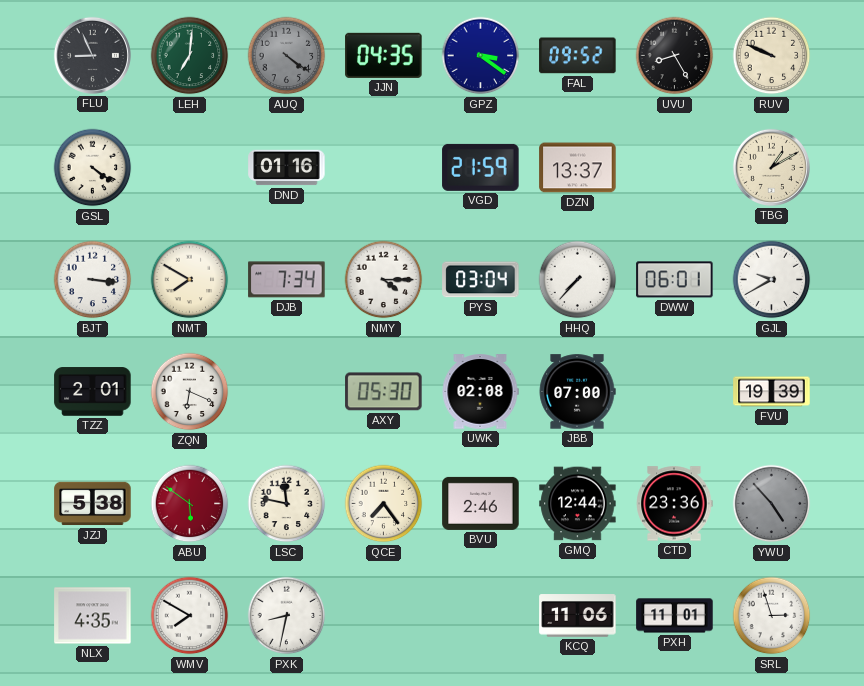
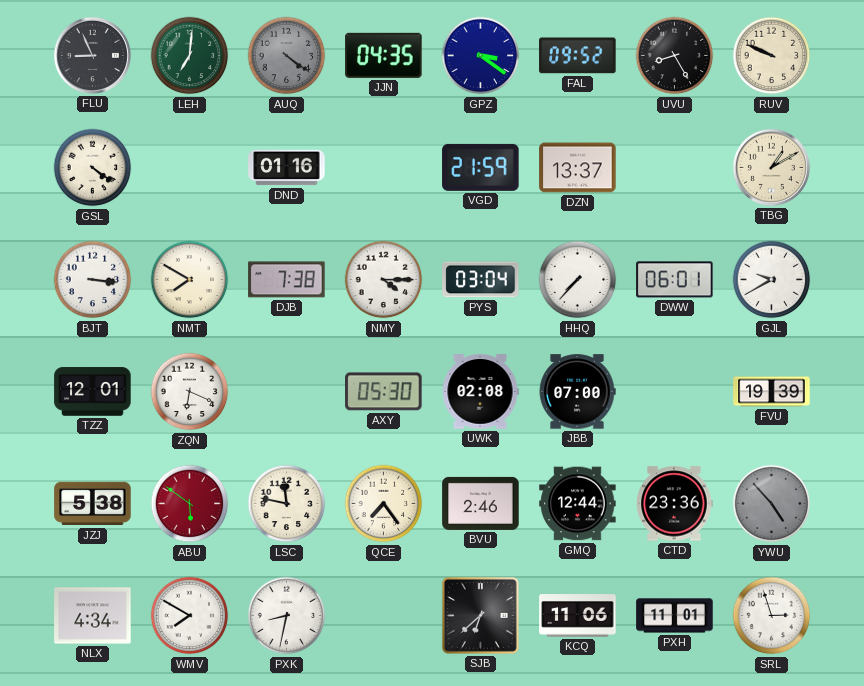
DJB: 7:34 -> 7:38 (287, 280)
TZZ: 2:01 -> 12:01 (93, 392)
NLX: 4:35 -> 4:34 (93, 616)
SJB: none -> 6:38 (480, 615)
